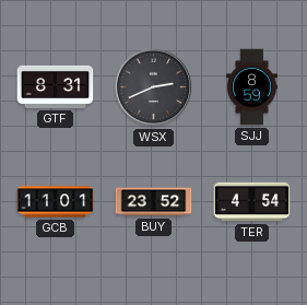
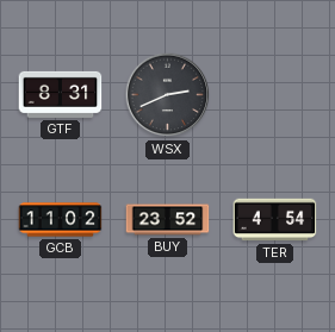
SJJ: 8:59 -> none (252, 87)
GCB: 11:01 -> 11:02 (61, 220)
